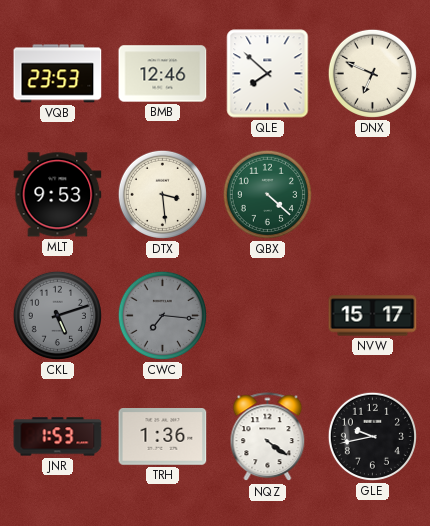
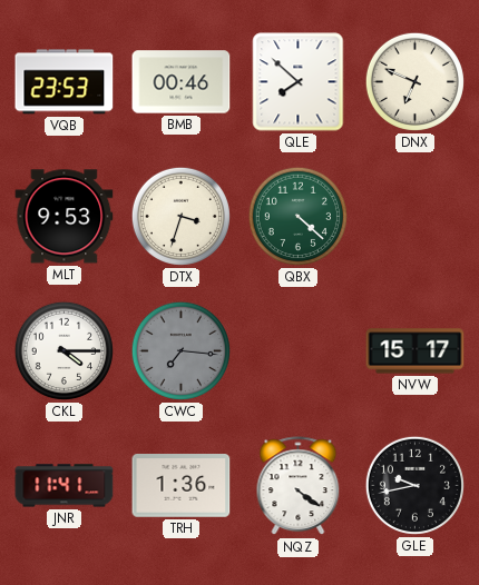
BMB: 12:46 -> 00:46 (182, 82)
DTX: 3:29 -> 3:33 (180, 216)
CKL: 5:12 -> 4:15 (63, 350)
CKL dial: grey -> white (63, 350)
JNR: 1:53 -> 11:41 (65, 486)
